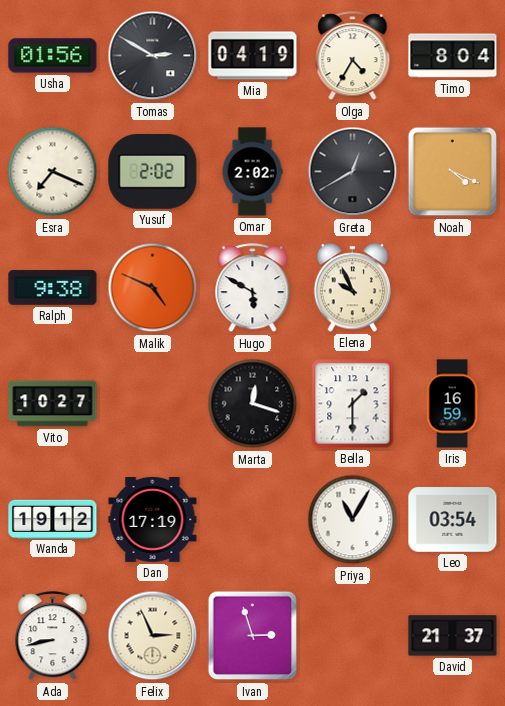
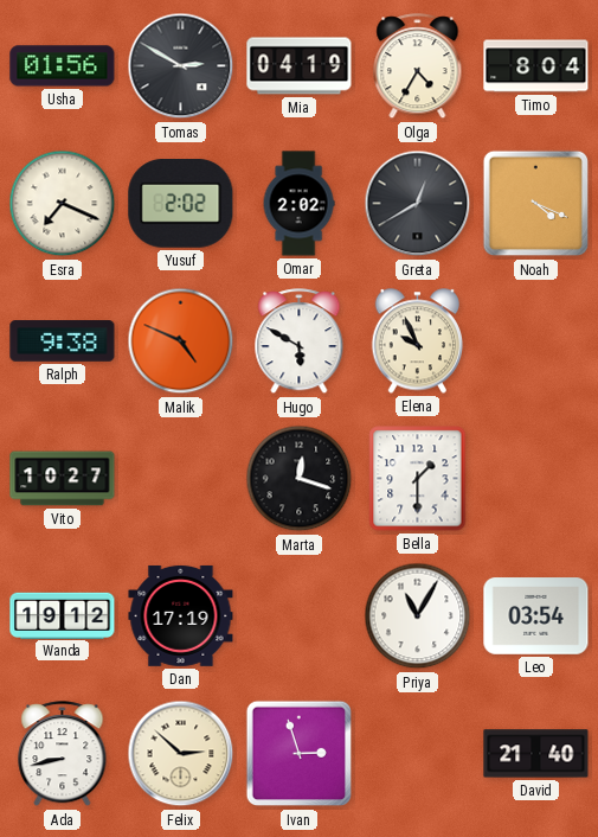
Iris: 16:59 -> none (452, 404)
Felix: 2:56 -> 2:52 (181, 754)
David: 21:37 -> 21:40 (536, 754)
